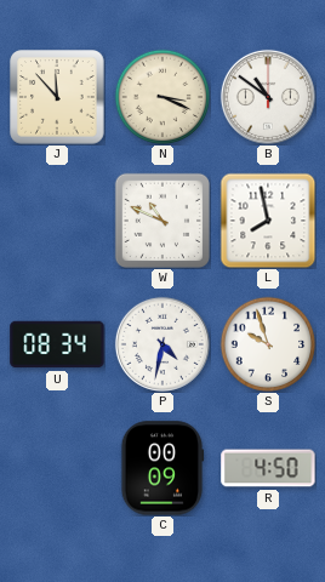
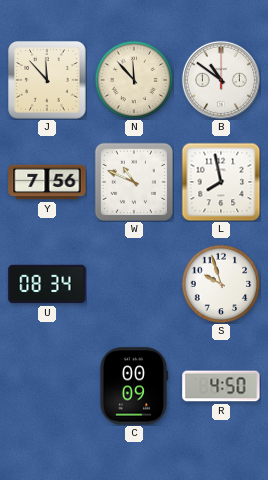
N: 3:19 -> 11:53 (134, 80)
Y: none -> 7:56 (47, 182)
P: 4:32 -> none (162, 344)
